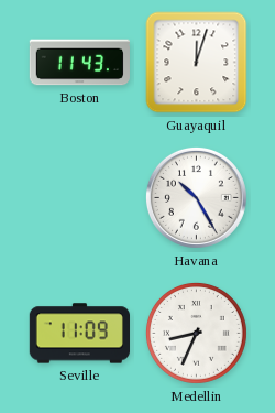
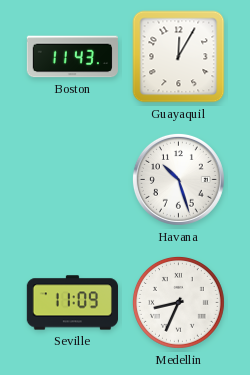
Guayaquil: 12:03 -> 12:05 (179, 57)
Havana: 10:25 -> 10:27 (178, 179)
